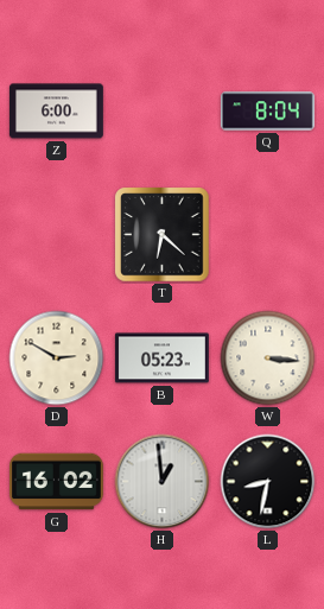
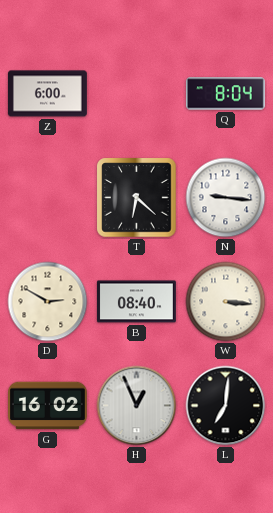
N: none -> 9:16 (226, 198)
B: 05:23 -> 08:40 (137, 302)
H: 12:59 -> 12:56 (137, 406)
L: 8:32 -> 7:01 (226, 406)
